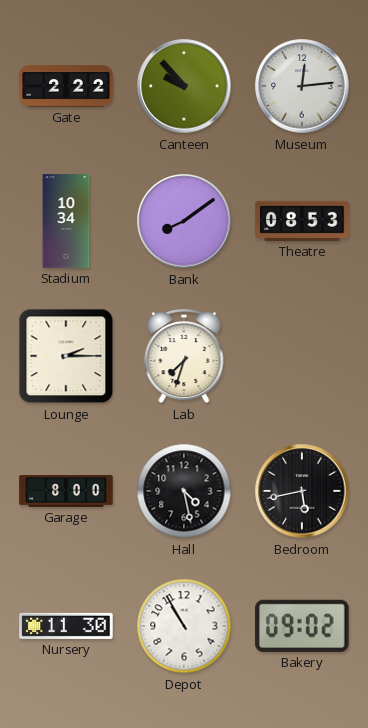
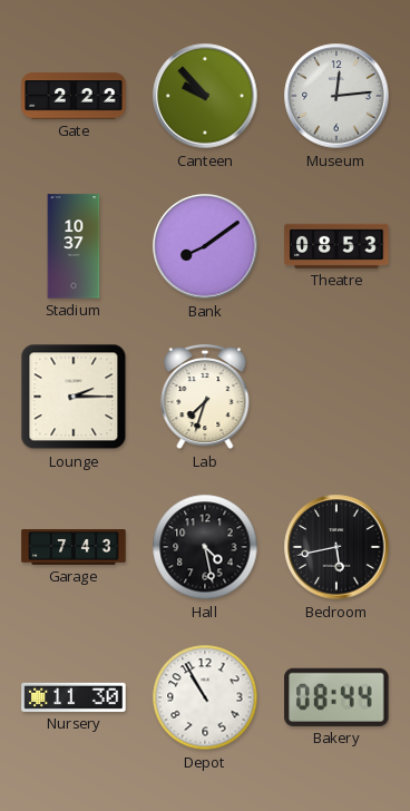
Stadium: 10:34 -> 10:37 (74, 246)
Garage: 8:00 -> 7:43 (74, 547)
Bakery: 09:02 -> 08:44 (336, 697)
